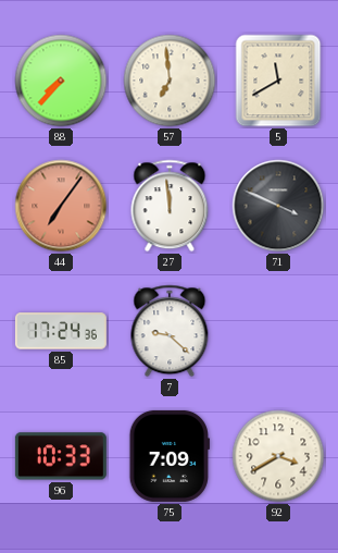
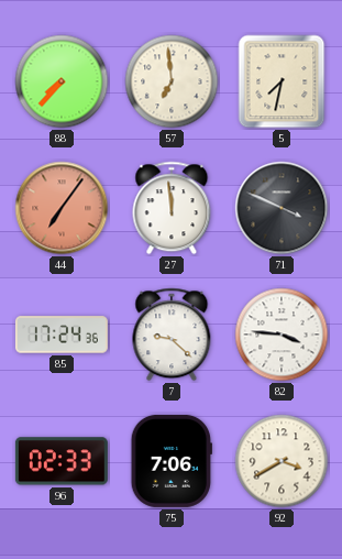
5: 11:40 -> 7:32 (282, 81)
82: none -> 3:46 (282, 335)
96: 10:33 -> 02:33 (62, 461)
75: 7:09 -> 7:06 (172, 461)
